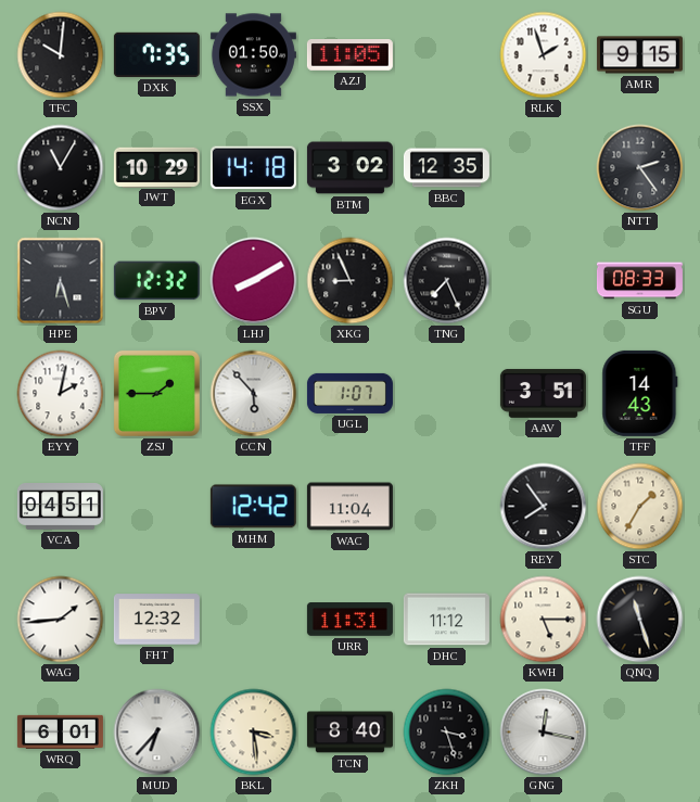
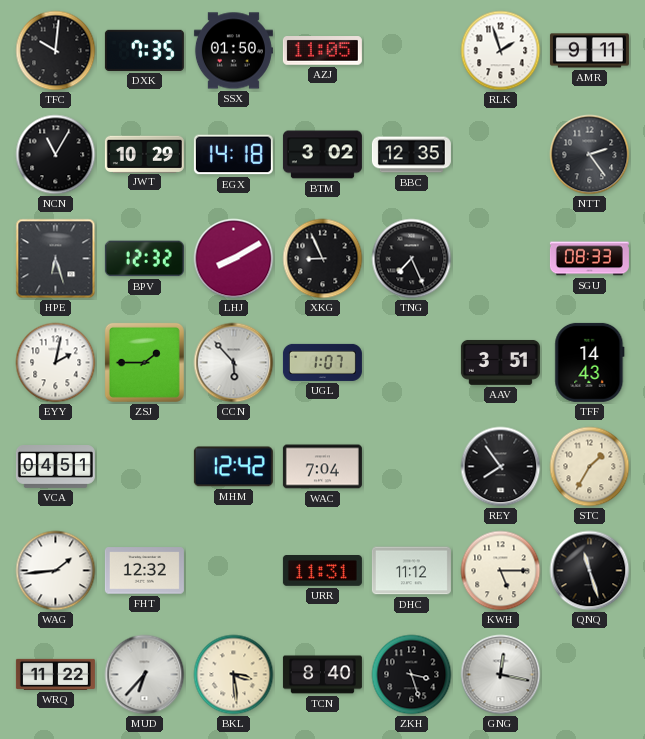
AMR: 9:15 -> 9:11 (589, 51)
WAC: 11:04 -> 7:04 (322, 467)
WRQ: 6:01 -> 11:22 (55, 674)
